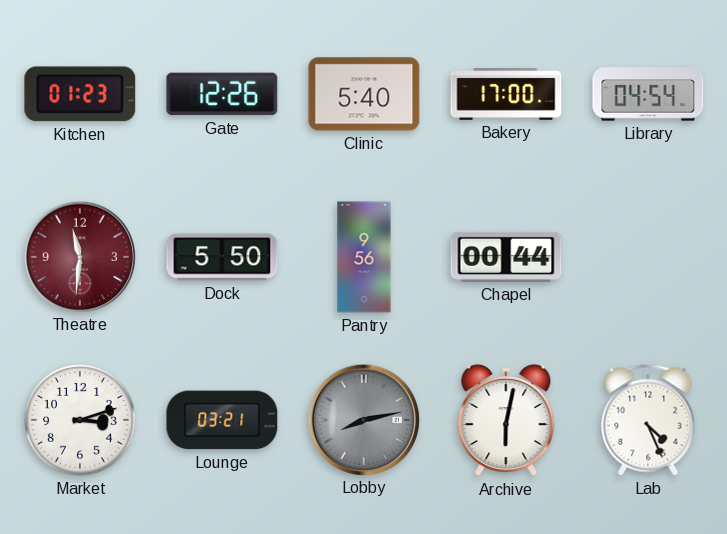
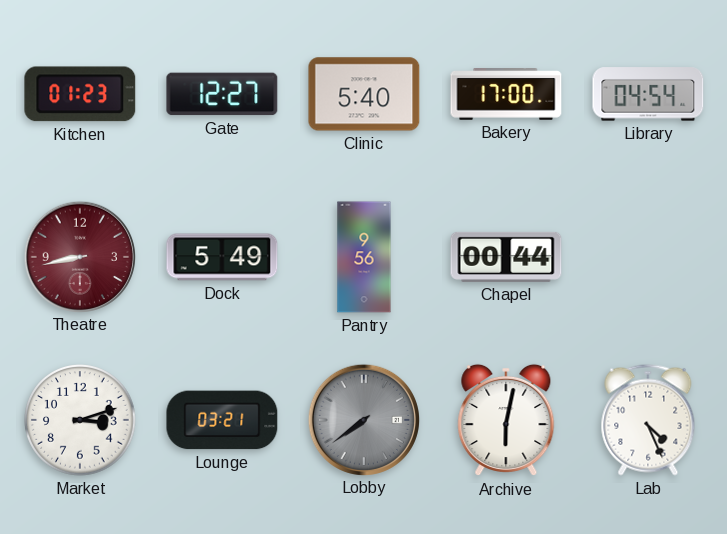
Gate: 12:26 -> 12:27 (222, 94)
Theatre: 11:31 -> 8:43 (79, 256)
Dock: 5:50 -> 5:49 (222, 257)
Lobby: 8:13 -> 7:39 (363, 419)
